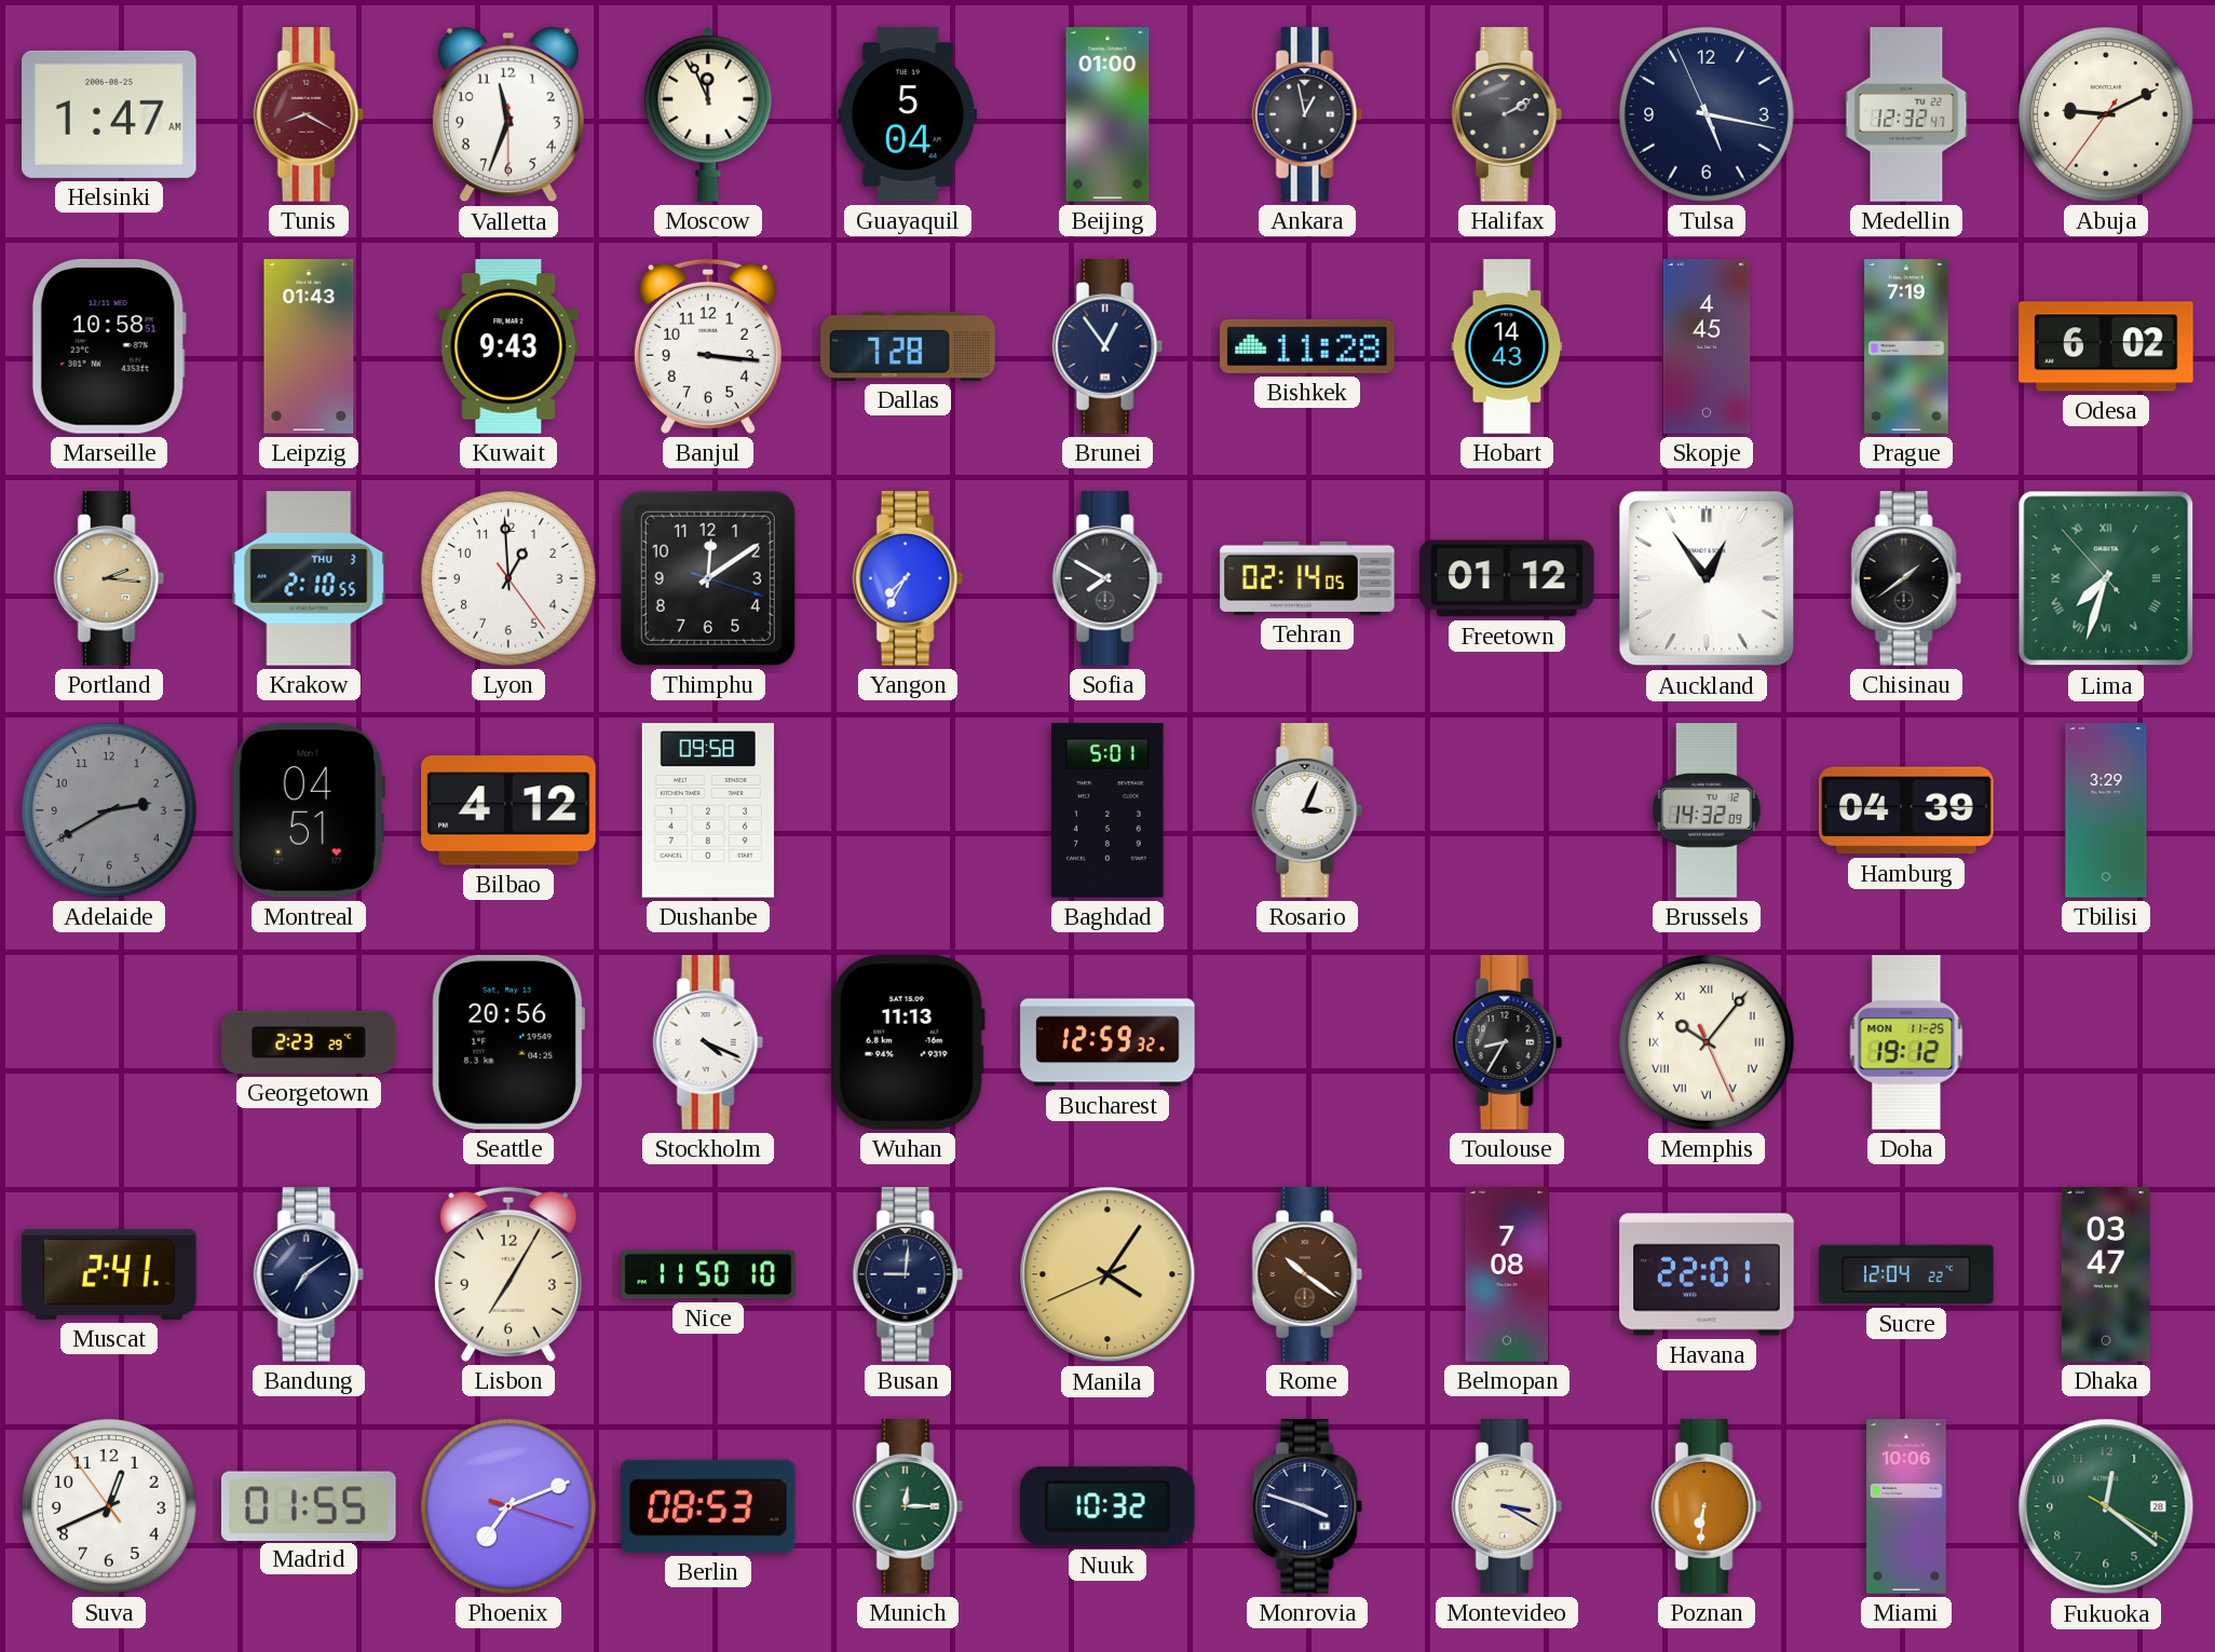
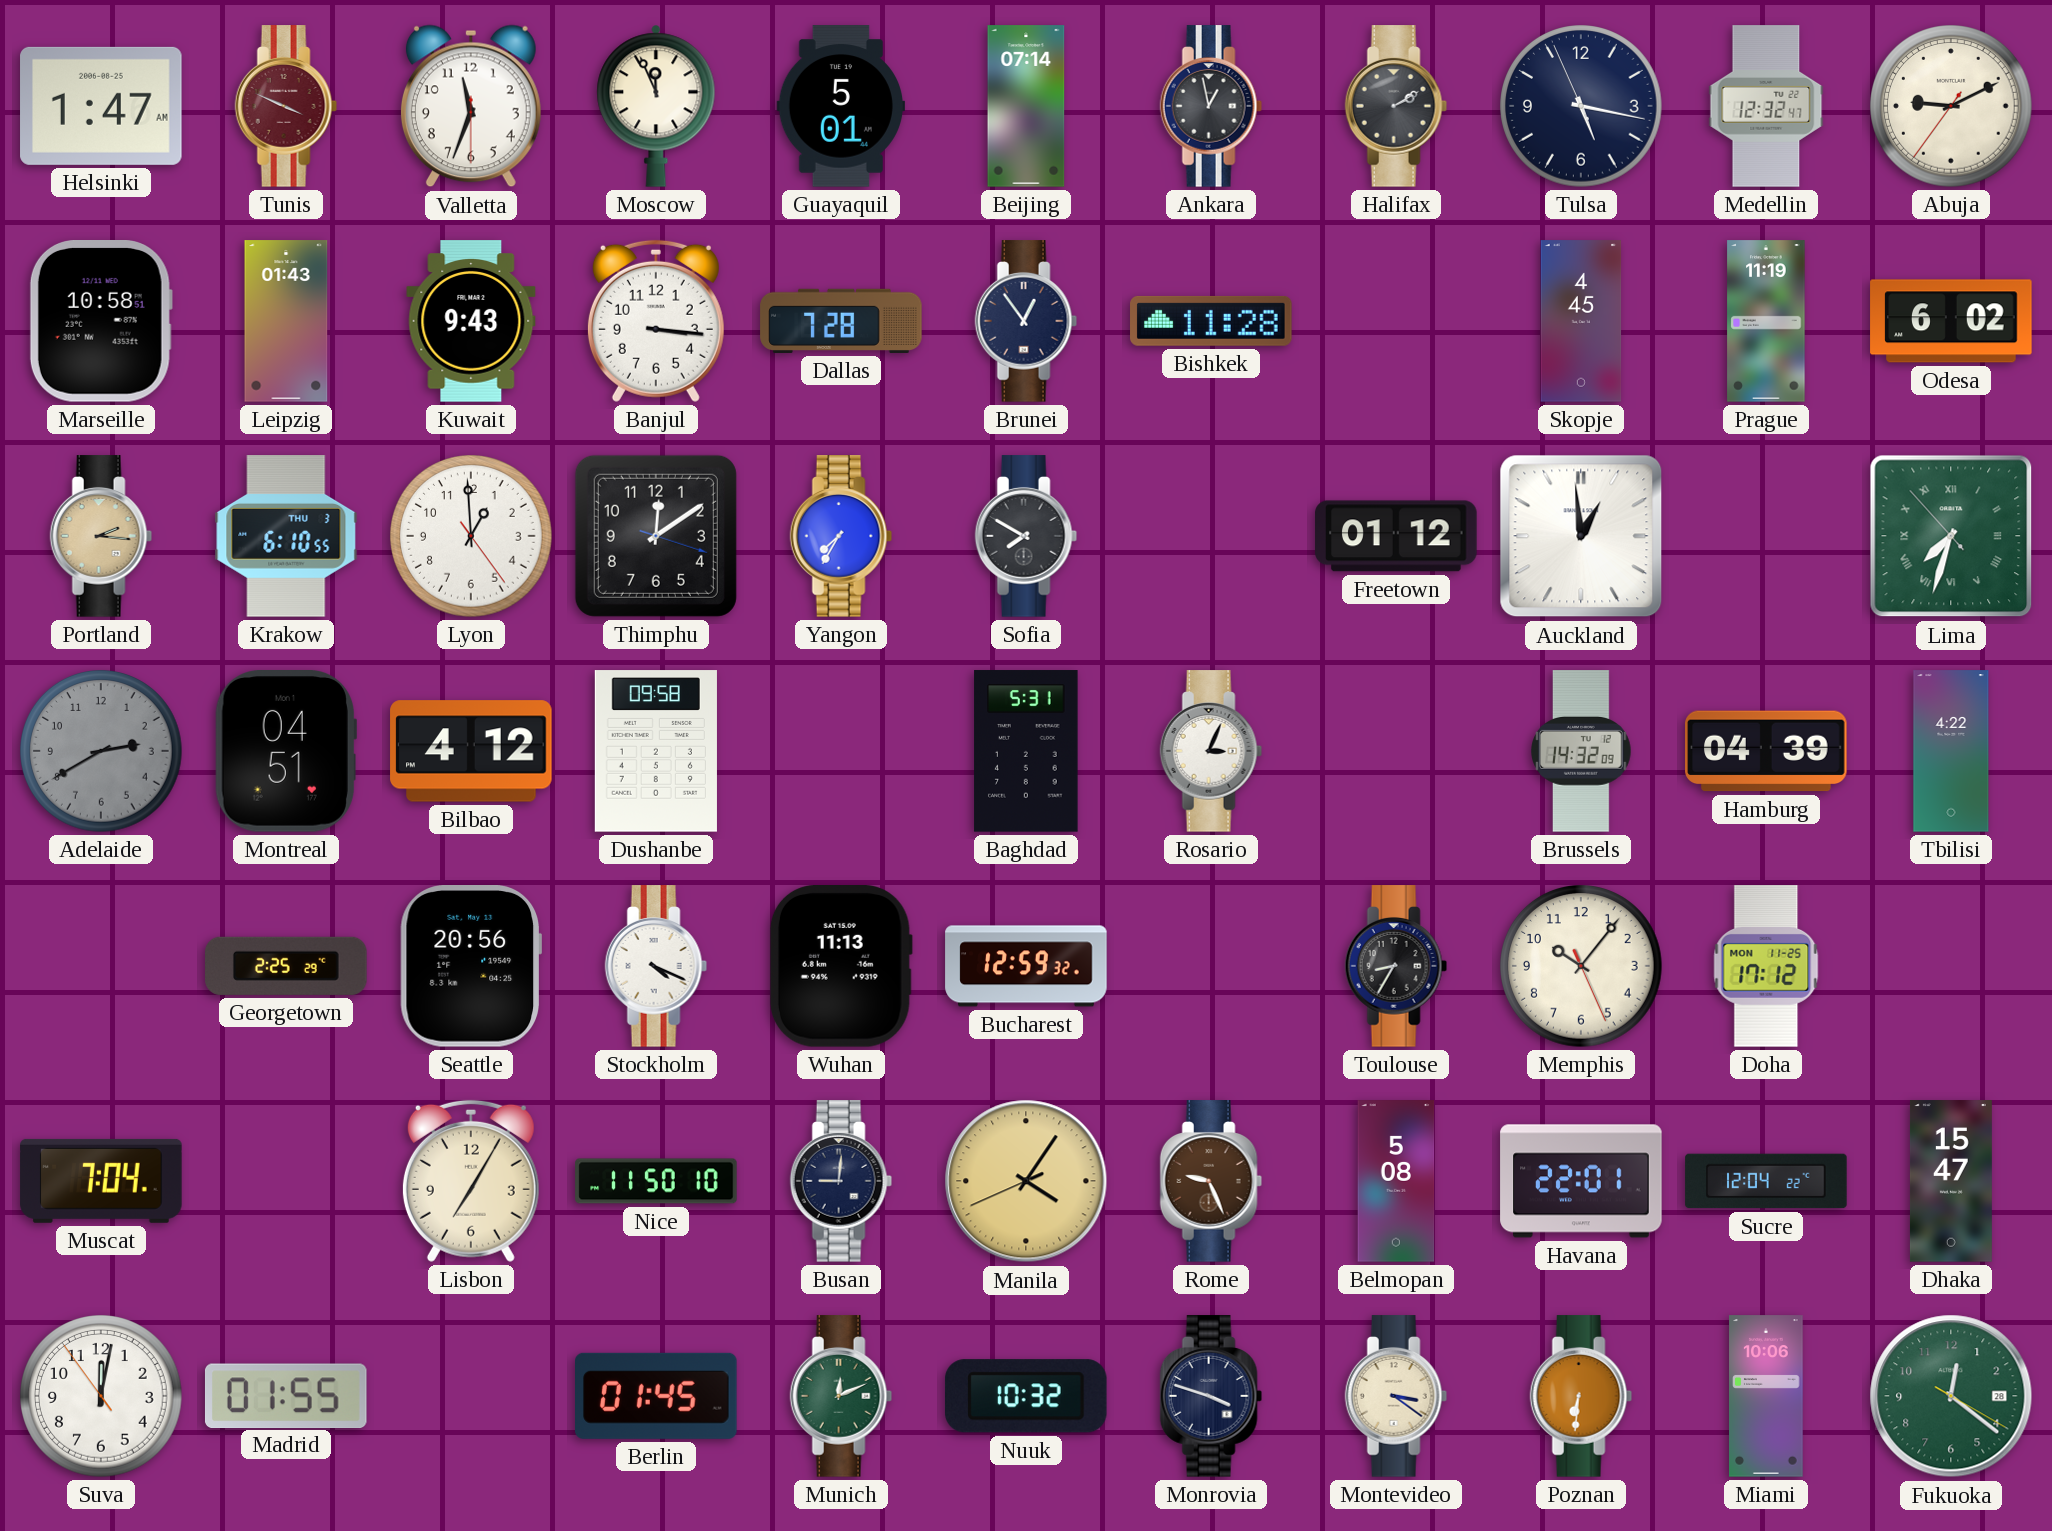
Tunis: 8:20 -> 3:49 (286, 106)
Guayaquil: 5:04 -> 5:01 (840, 106)
Beijing: 01:00 -> 07:14 (1026, 106)
Hobart: 14:43 -> none (1507, 346)
Prague: 7:19 -> 11:19 (1766, 321)
Krakow: 2:10 -> 6:10 (286, 536)
Tehran: 02:14 -> none (1307, 578)
Auckland: 12:54 -> 12:59 (1581, 536)
Chisinau: 1:39 -> none (1906, 578)
Baghdad: 5:01 -> 5:31 (1026, 751)
Tbilisi: 3:29 -> 4:22 (1951, 751)
Georgetown: 2:23 -> 2:25 (286, 966)
Memphis numerals: Roman -> Arabic (1582, 967)
Doha: 19:12 -> 17:12 (1766, 966)
Muscat: 2:41 -> 7:04 (101, 1181)
Bandung: 7:09 -> none (309, 1274)
Rome: 10:21 -> 9:26 (1211, 1181)
Belmopan: 7:08 -> 5:08 (1396, 1181)
Dhaka: 03:47 -> 15:47 (1951, 1181)
Suva: 12:40 -> 12:01 (102, 1397)
Phoenix: 7:11 -> none (509, 1507)
Berlin: 08:53 -> 01:45 (657, 1396)
Munich: 12:15 -> 12:11 (841, 1396)
Montevideo: 3:20 -> 3:21 (1396, 1396)
